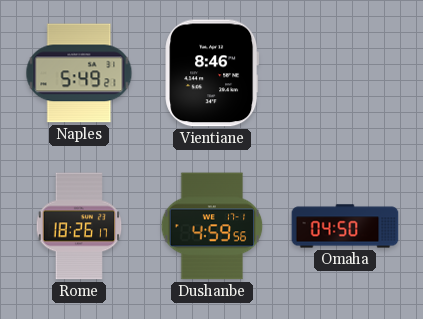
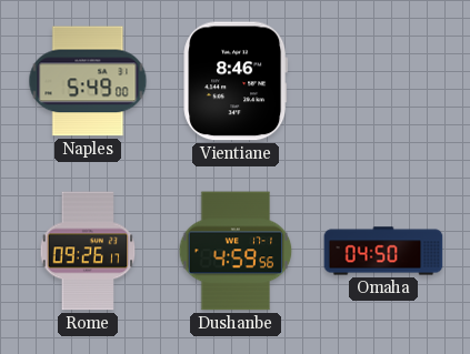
Naples: 5:49:21 -> 5:49:00 (88, 81)
Rome: 18:26 -> 09:26 (88, 251)
